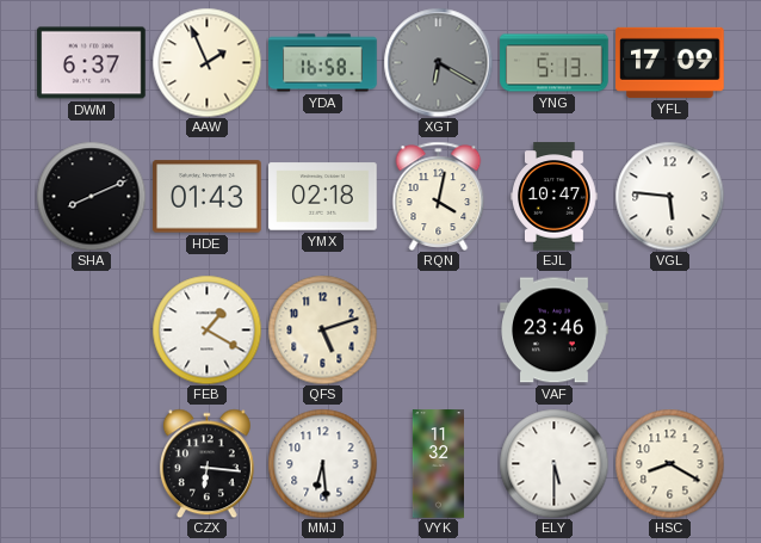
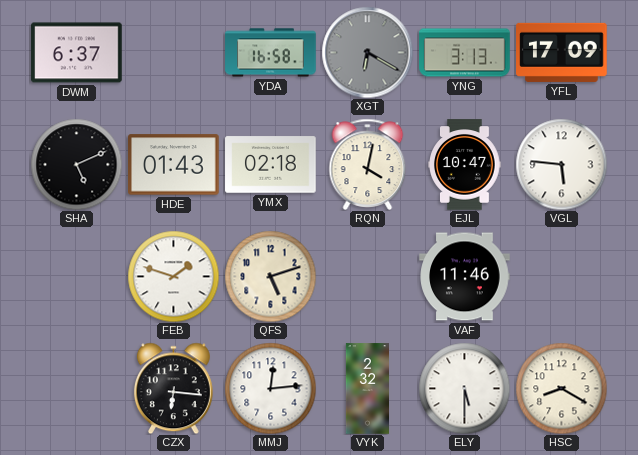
AAW: 1:56 -> none (206, 62)
YNG: 5:13 -> 3:13 (465, 53)
SHA: 8:11 -> 5:11 (76, 164)
FEB: 1:20 -> 1:48 (173, 276)
VAF: 23:46 -> 11:46 (465, 277)
MMJ: 6:29 -> 12:14 (270, 388)
VYK: 11:32 -> 2:32 (367, 389)
